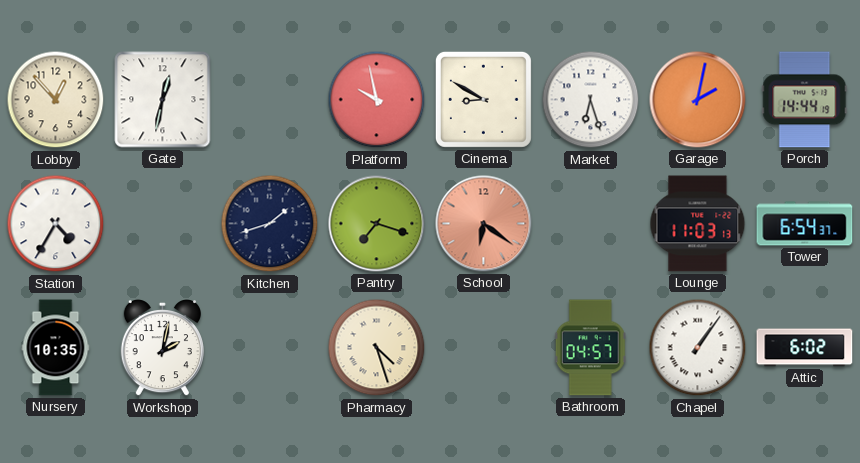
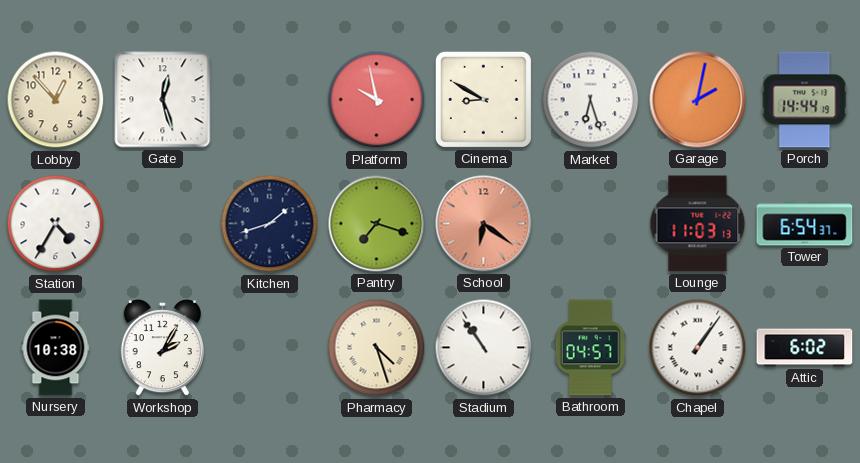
Gate: 12:32 -> 12:27 (163, 100)
Nursery: 10:35 -> 10:38 (56, 348)
Workshop: 2:02 -> 2:05 (162, 348)
Stadium: none -> 10:54 (484, 348)
